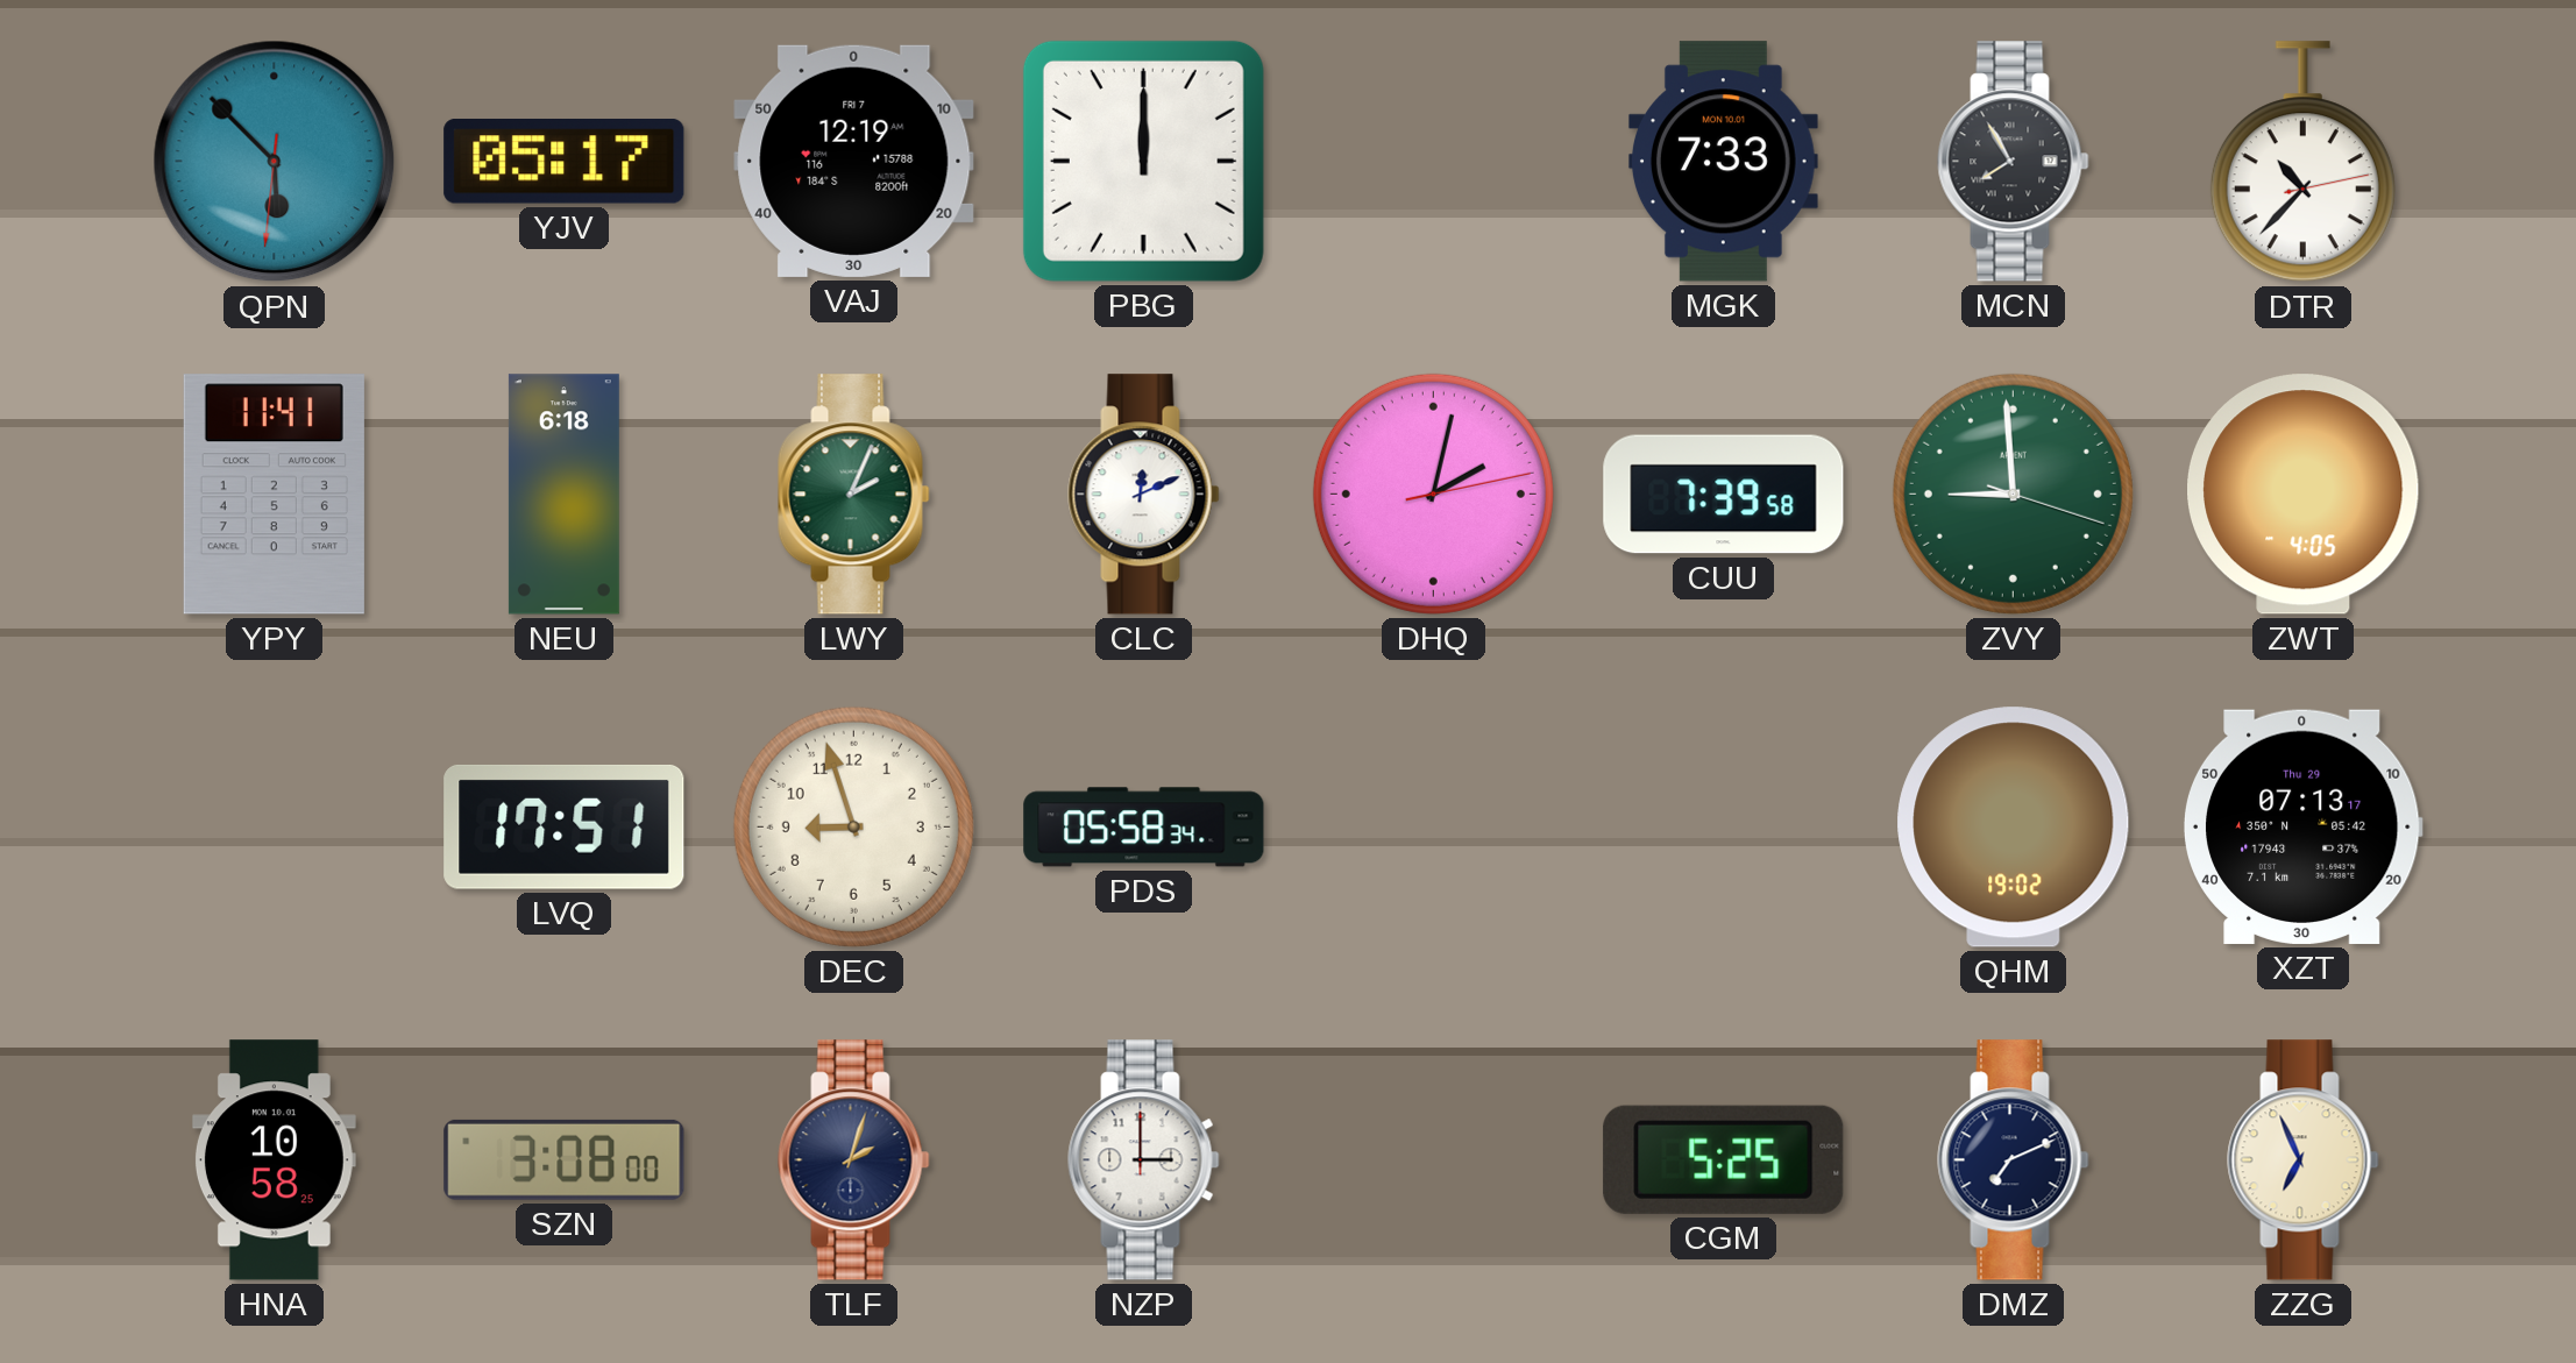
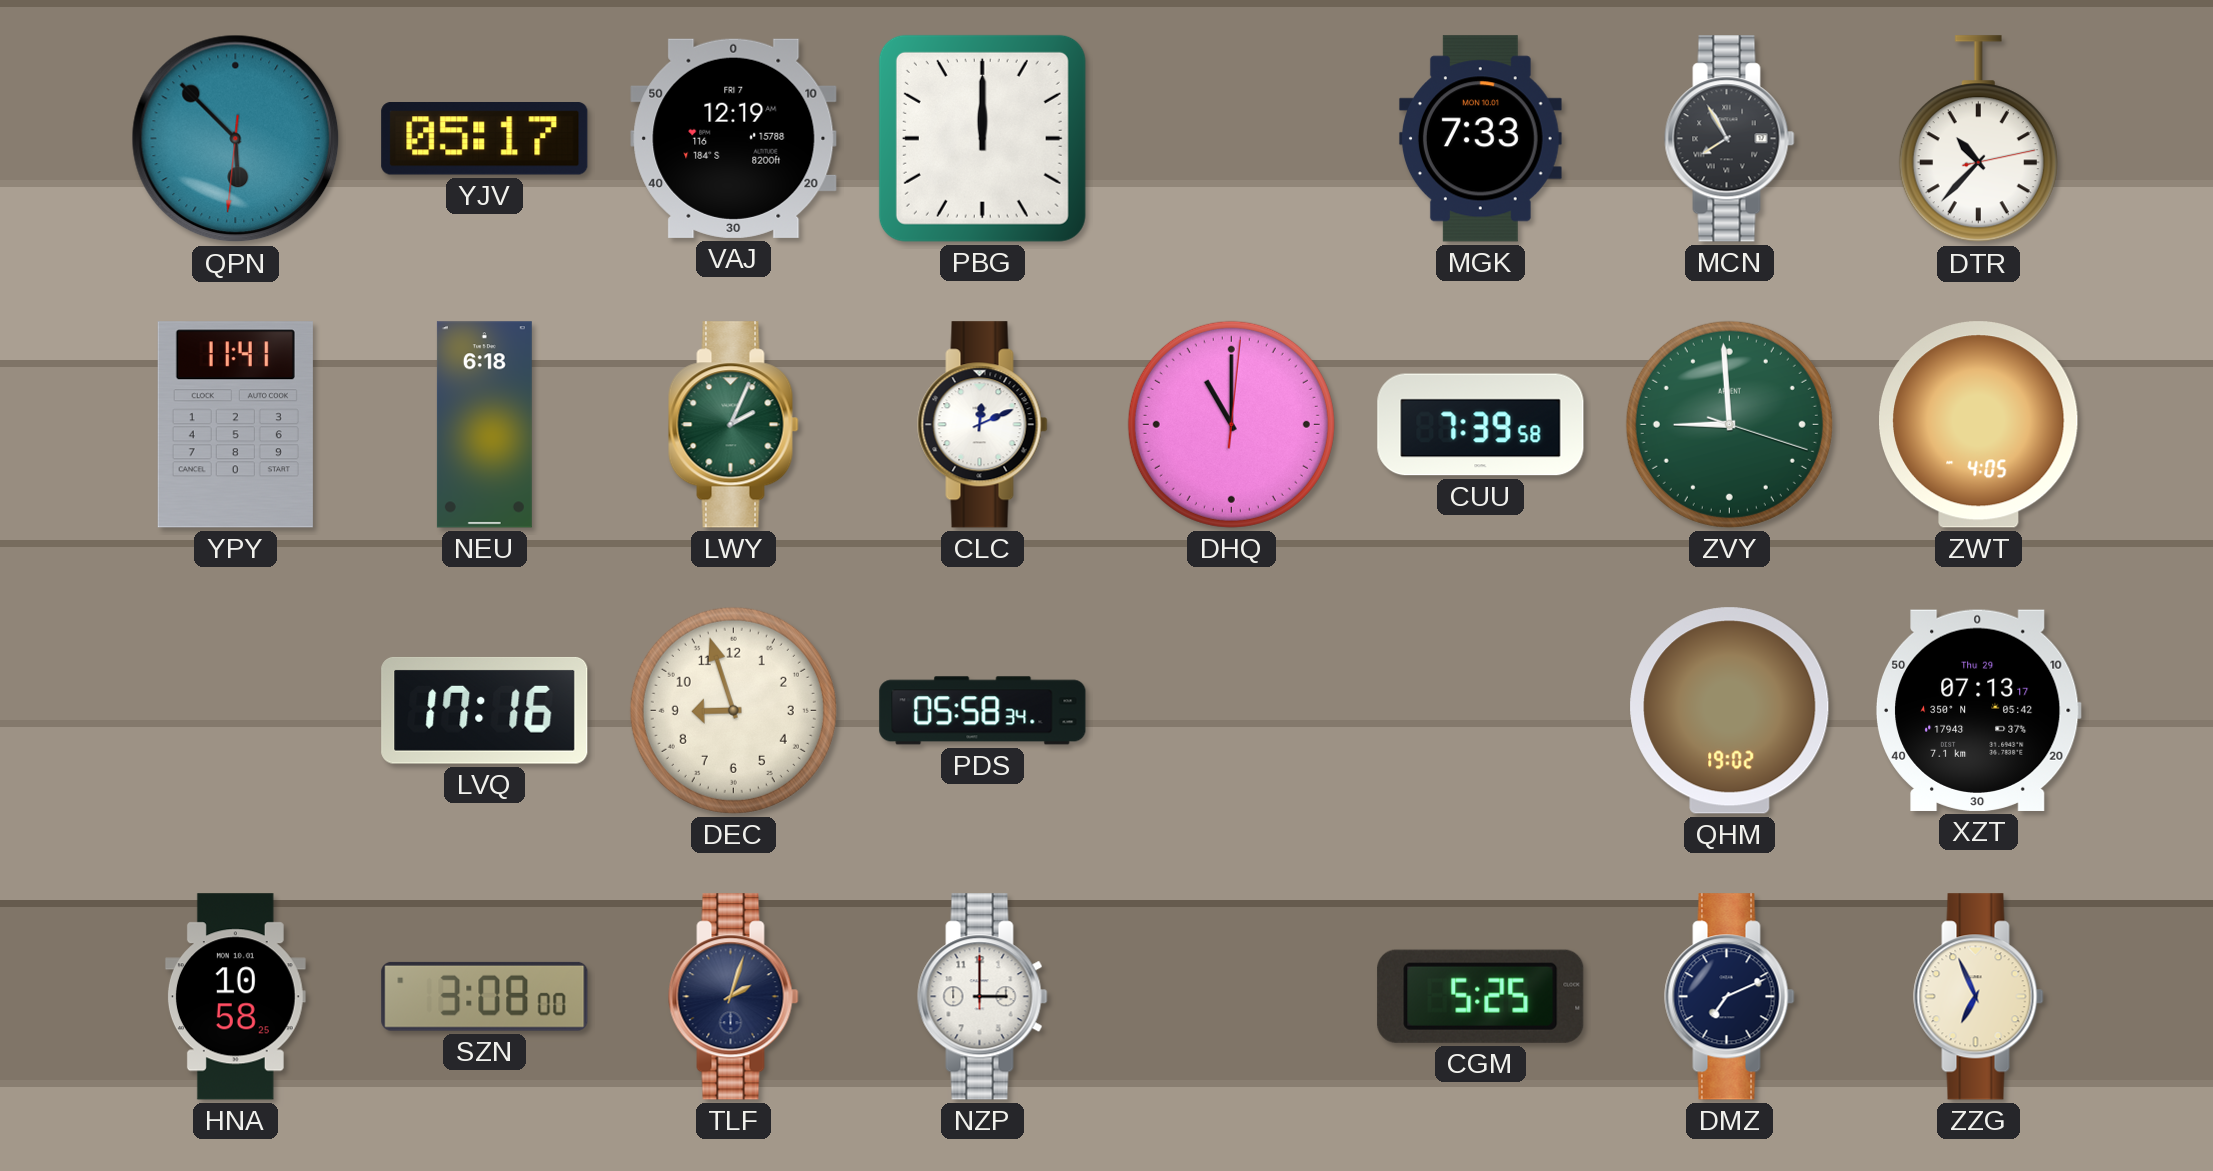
DHQ: 2:02 -> 11:00 (1231, 424)
LVQ: 17:51 -> 17:16 (485, 710)
